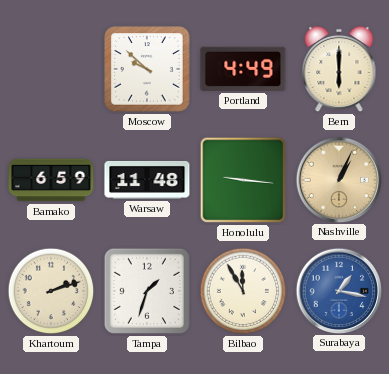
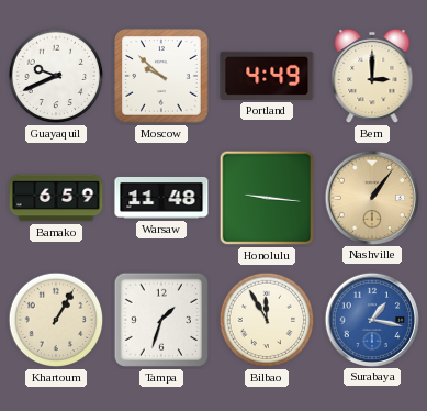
Guayaquil: none -> 9:41 (56, 76)
Bern: 6:00 -> 3:00 (372, 76)
Nashville: 1:04 -> 1:06 (371, 197)
Khartoum: 2:12 -> 1:05 (56, 320)
